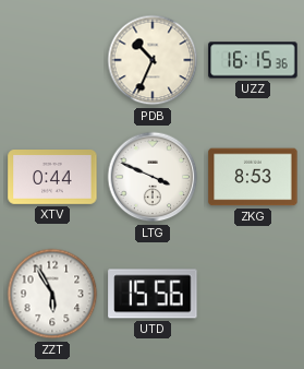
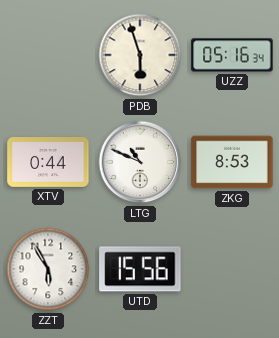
PDB: 10:34 -> 5:57 (140, 55)
UZZ: 16:15 -> 05:16 (232, 55)
LTG: 3:49 -> 10:49 (140, 162)
